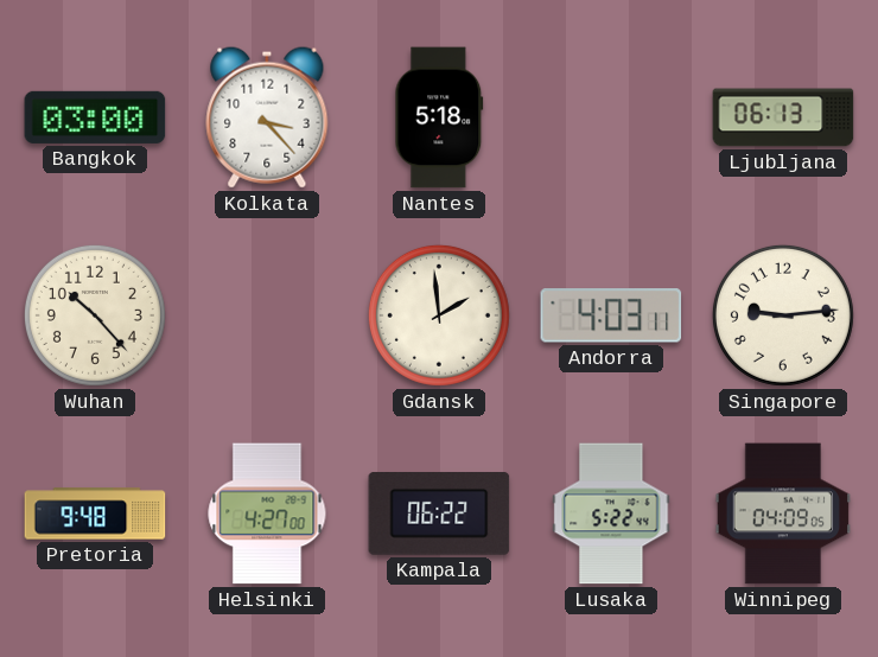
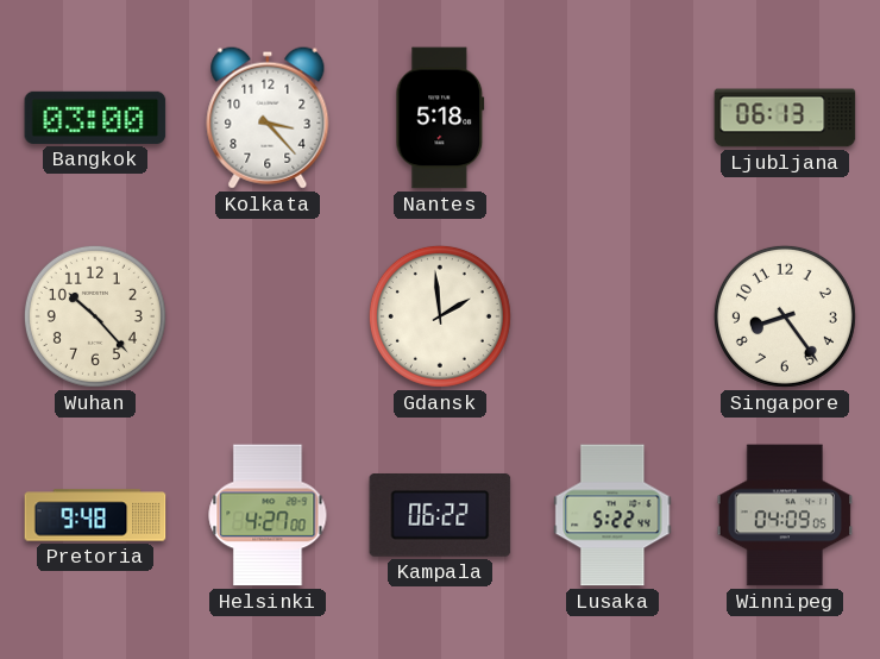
Andorra: 4:03 -> none (611, 315)
Singapore: 9:14 -> 8:24 (785, 316)
